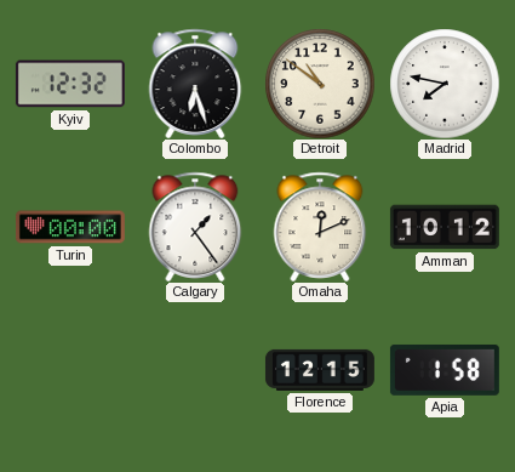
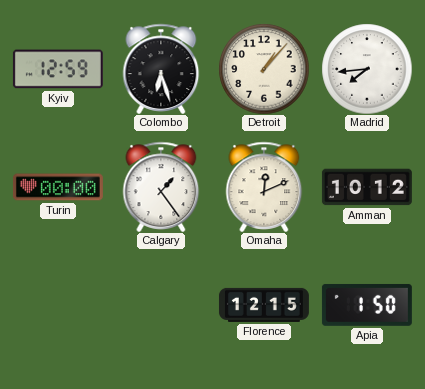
Kyiv: 12:32 -> 12:59 (58, 69)
Detroit: 10:51 -> 1:07 (264, 69)
Madrid: 7:47 -> 7:44 (367, 69)
Apia: 1:58 -> 1:50 (367, 305)
